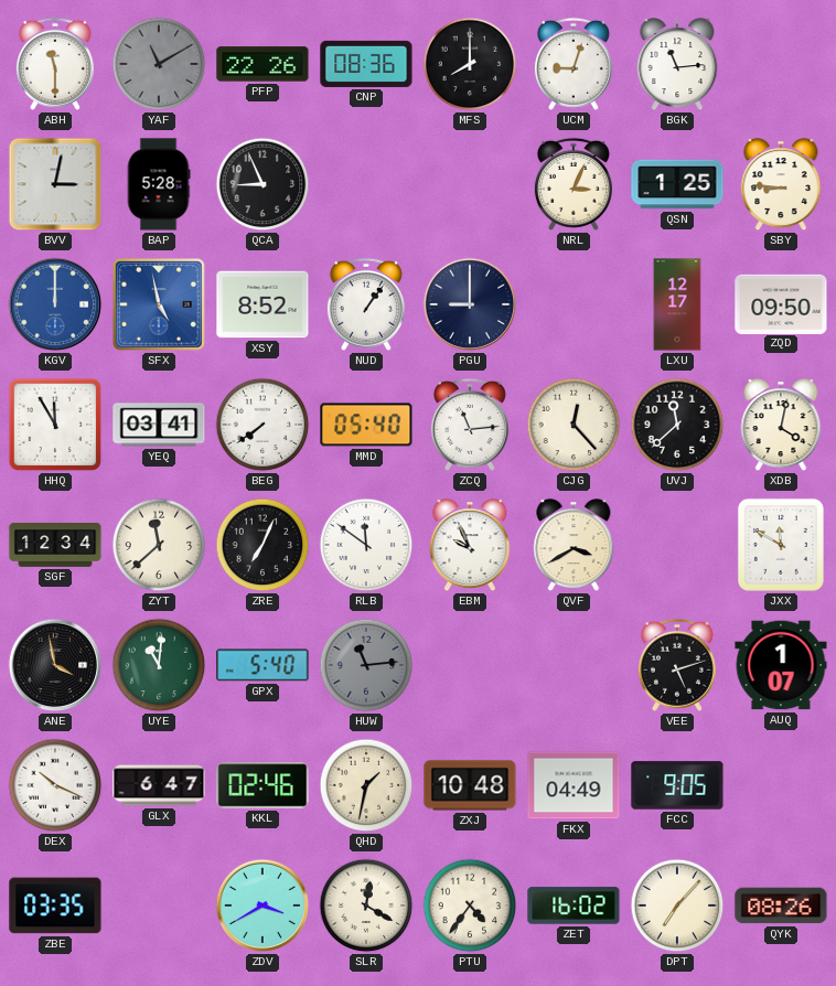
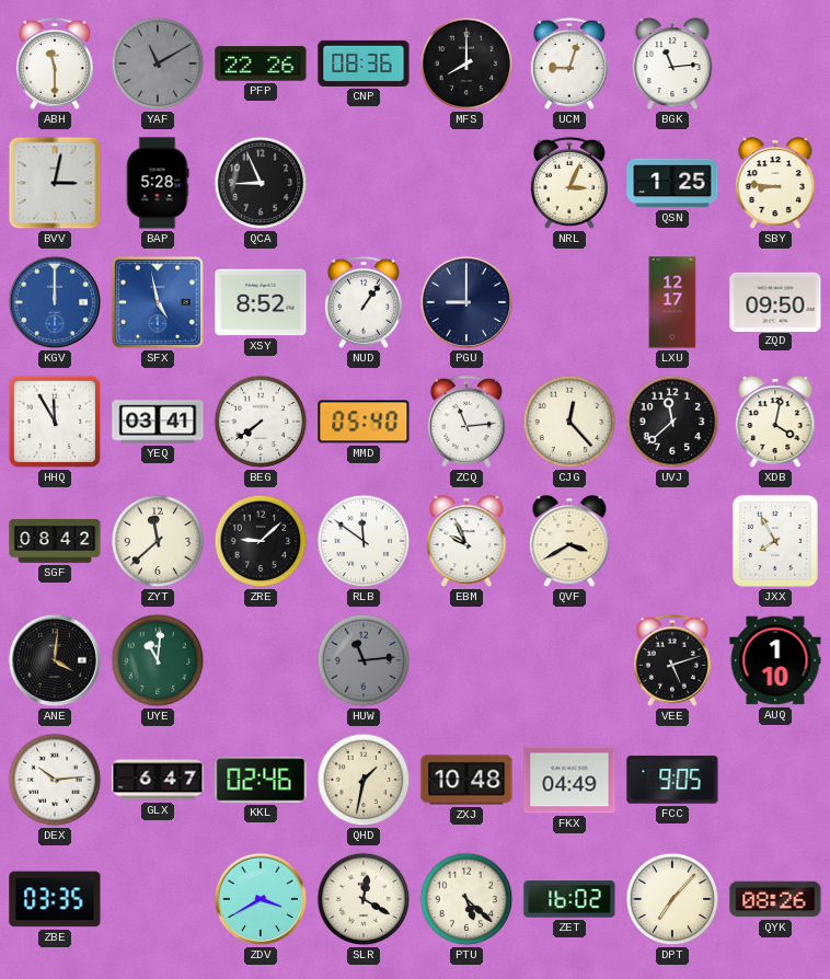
SGF: 12:34 -> 08:42 (55, 542)
ZRE: 7:04 -> 9:08 (261, 541)
JXX: 11:50 -> 7:55 (775, 541)
ANE: 3:58 -> 4:01 (55, 660)
GPX: 5:40 -> none (262, 665)
AUQ: 1:07 -> 1:10 (775, 660)
DEX: 10:19 -> 10:14 (55, 780)
PTU: 4:36 -> 5:22 (466, 899)
